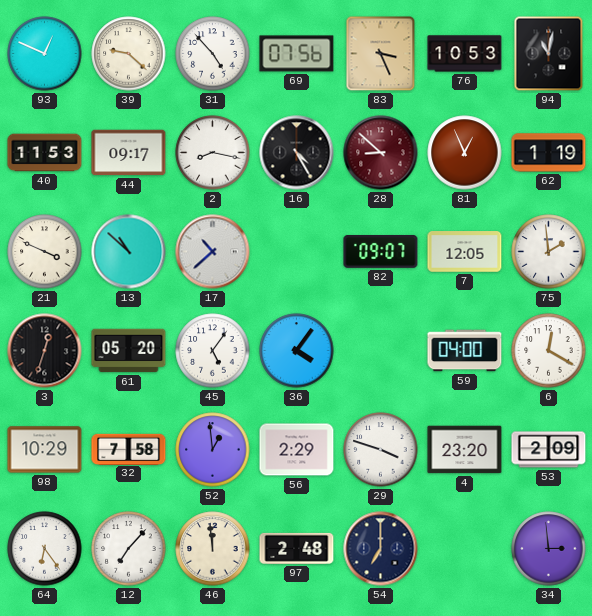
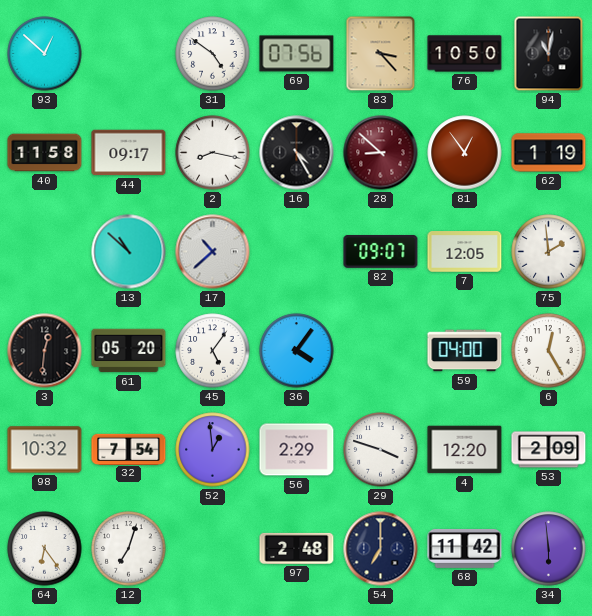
93: 12:49 -> 12:52 (45, 54)
39: 9:22 -> none (129, 54)
31: 4:53 -> 4:51 (213, 54)
83: 3:26 -> 3:23 (381, 54)
76: 10:53 -> 10:50 (465, 54)
40: 11:53 -> 11:58 (45, 153)
81: 12:56 -> 12:54 (465, 153)
21: 3:49 -> none (45, 252)
3: 12:33 -> 12:31 (45, 351)
6: 12:20 -> 12:25 (549, 351)
98: 10:29 -> 10:32 (45, 450)
32: 7:58 -> 7:54 (129, 449)
4: 23:20 -> 12:20 (465, 450)
12: 7:07 -> 7:03 (129, 549)
46: 11:59 -> none (213, 549)
68: none -> 11:42 (465, 548)
34: 2:59 -> 5:59 (549, 549)
